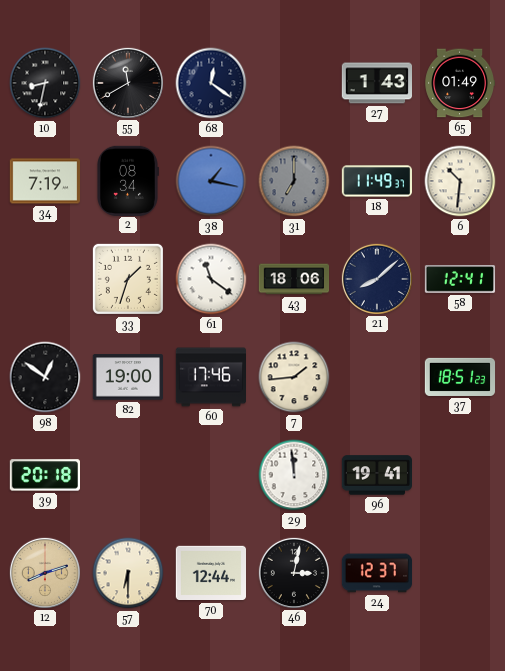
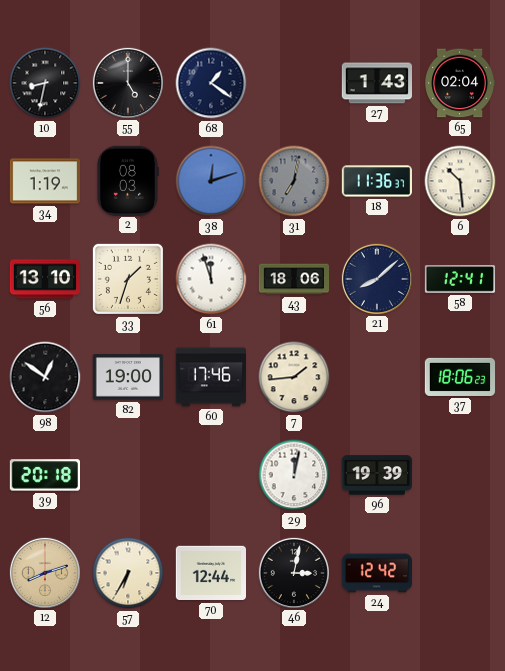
55: 11:40 -> 5:00 (127, 82)
68: 12:21 -> 1:21 (211, 83)
65: 01:49 -> 02:04 (459, 83)
34: 7:19 -> 1:19 (44, 181)
2: 08:34 -> 08:03 (128, 180)
38: 1:17 -> 12:12 (211, 181)
31: 7:00 -> 7:02 (294, 181)
18: 11:49 -> 11:36 (376, 181)
6: 10:31 -> 10:29 (460, 181)
56: none -> 13:10 (45, 279)
61: 11:21 -> 11:57 (211, 279)
37: 18:51 -> 18:06 (460, 377)
29: 11:59 -> 12:02 (294, 475)
96: 19:41 -> 19:39 (377, 475)
57: 6:30 -> 6:35 (128, 573)
24: 12:37 -> 12:42 (377, 573)
